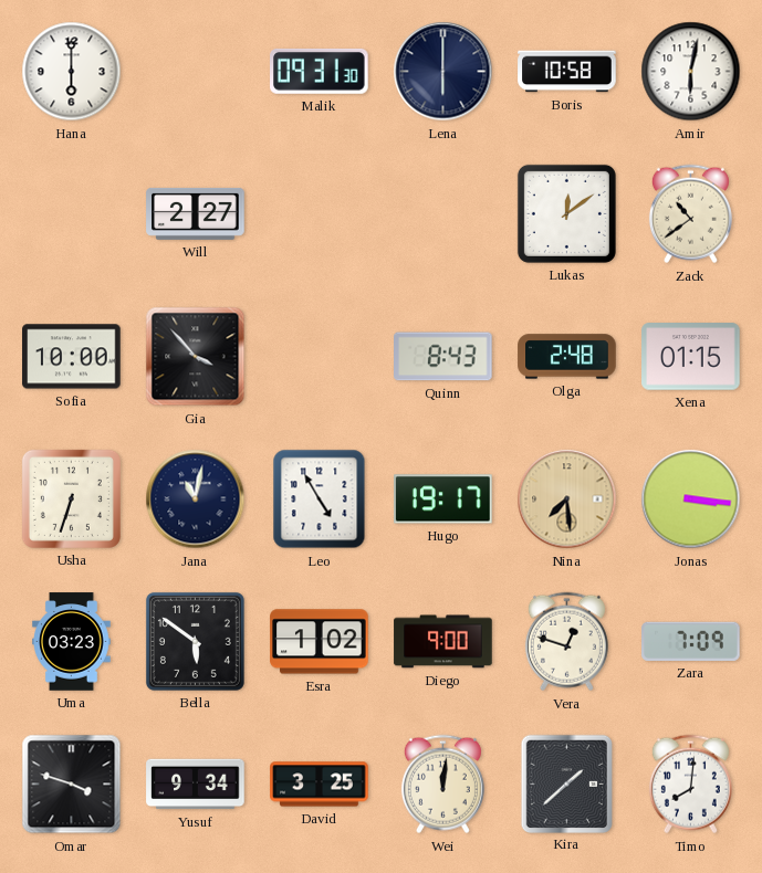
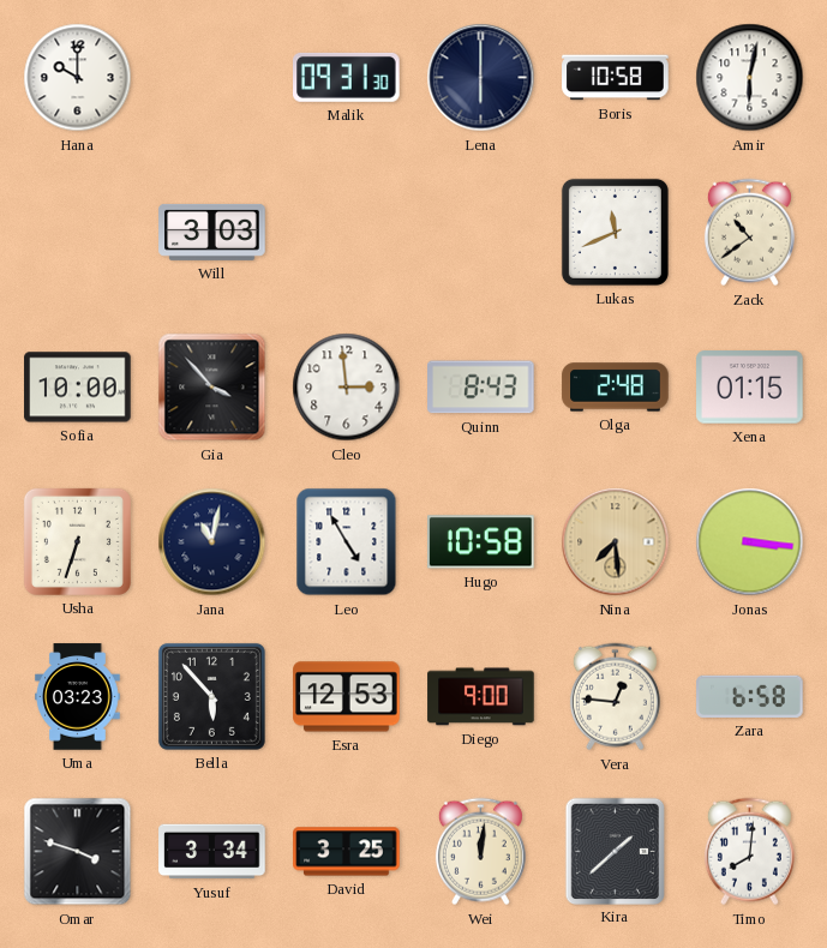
Hana: 6:00 -> 10:00 (78, 78)
Will: 2:27 -> 3:03 (212, 232)
Lukas: 12:09 -> 11:41 (615, 232)
Cleo: none -> 2:59 (347, 388)
Hugo: 19:17 -> 10:58 (481, 542)
Bella: 5:51 -> 5:53 (211, 696)
Esra: 1:02 -> 12:53 (347, 697)
Vera: 12:48 -> 12:46 (615, 697)
Zara: 7:09 -> 6:58 (750, 696)
Yusuf: 9:34 -> 3:34 (212, 852)
